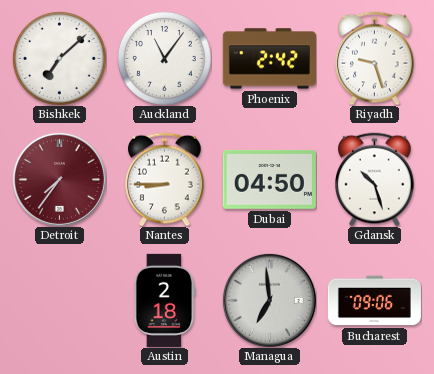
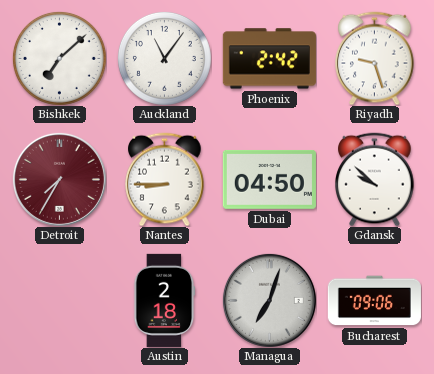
Detroit: 7:36 -> 7:35 (59, 179)
Gdansk: 10:27 -> 9:52 (375, 179)
Managua: 6:59 -> 7:03 (269, 300)
